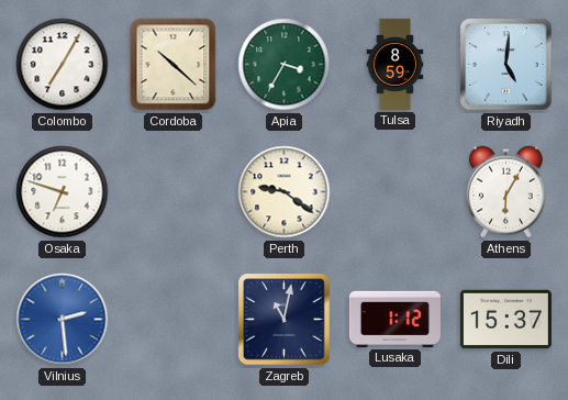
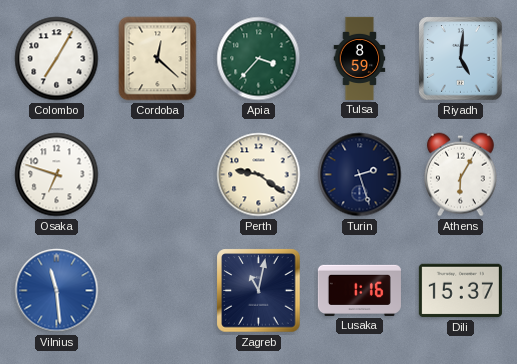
Cordoba: 10:22 -> 12:22 (158, 59)
Apia: 3:35 -> 3:37 (259, 59)
Turin: none -> 2:27 (360, 175)
Vilnius: 2:29 -> 11:29 (57, 291)
Lusaka: 1:12 -> 1:16 (359, 290)
